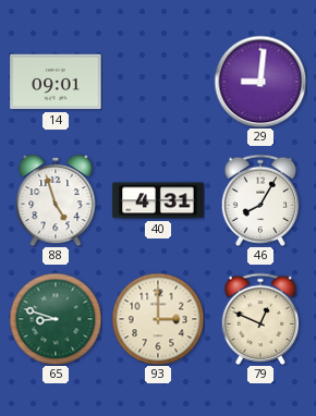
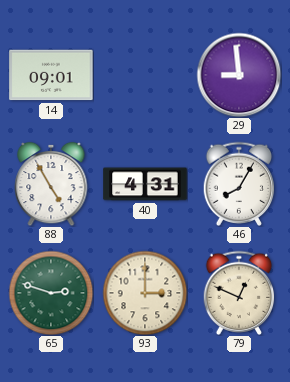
29: 9:01 -> 8:59 (239, 75)
88: 4:57 -> 4:55 (51, 184)
65: 8:48 -> 2:48 (51, 293)
